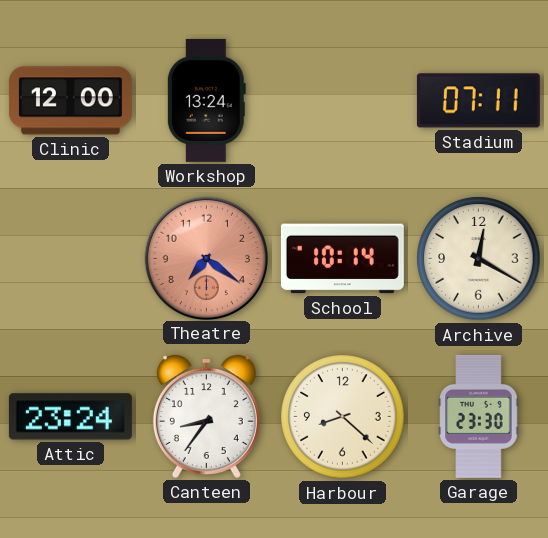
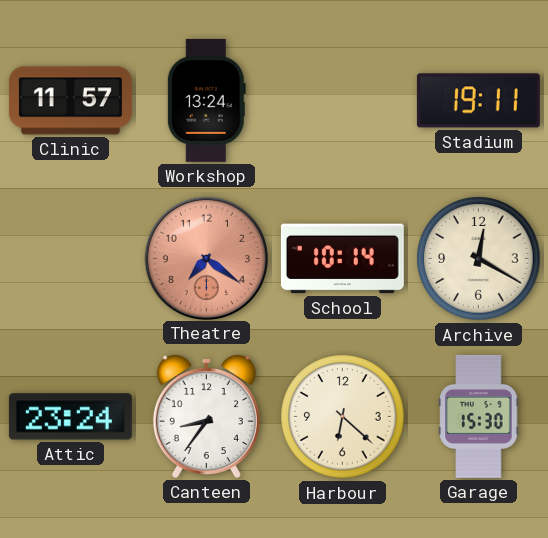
Clinic: 12:00 -> 11:57 (70, 101)
Stadium: 07:11 -> 19:11 (478, 101)
Harbour: 8:22 -> 6:22 (343, 417)
Garage: 23:30 -> 15:30 (479, 416)
